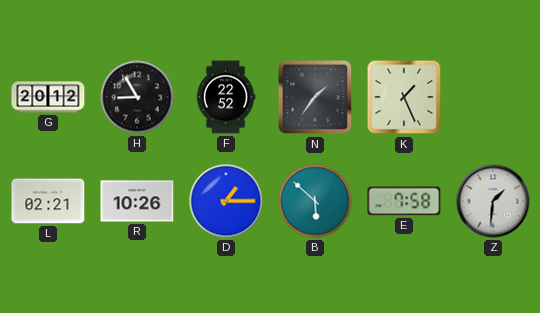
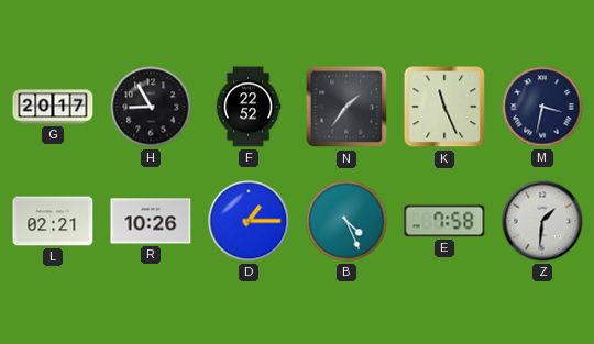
G: 20:12 -> 20:17 (53, 107)
K: 1:26 -> 11:26 (444, 107)
M: none -> 3:32 (542, 107)
B: 5:52 -> 4:26 (346, 221)
